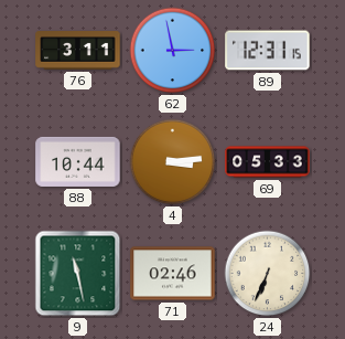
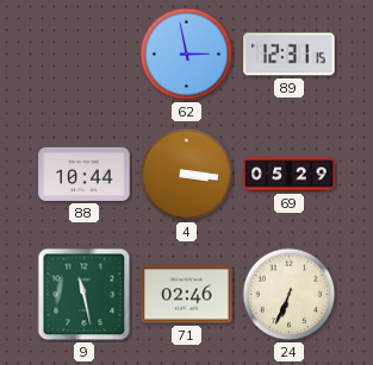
76: 3:11 -> none (78, 51)
4: 3:14 -> 3:16 (187, 175)
69: 05:33 -> 05:29 (290, 175)
